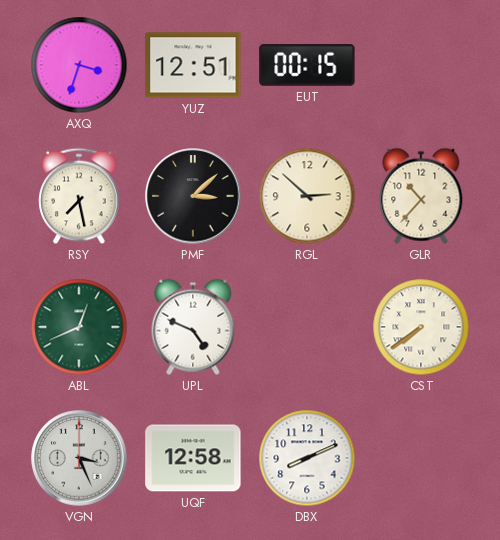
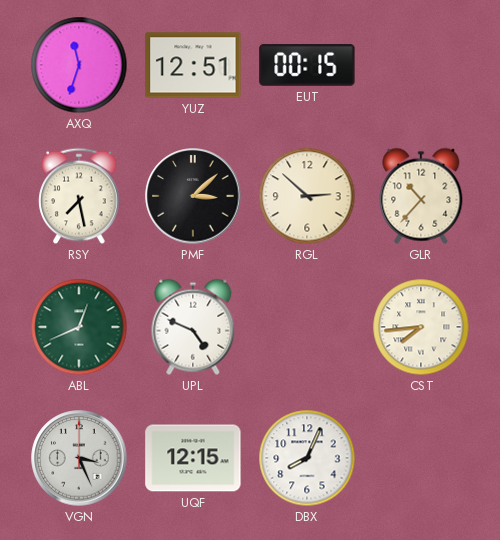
AXQ: 3:33 -> 11:33 (79, 65)
CST: 7:39 -> 7:44 (421, 327)
UQF: 12:58 -> 12:15 (193, 458)
DBX: 8:11 -> 8:04 (307, 458)
